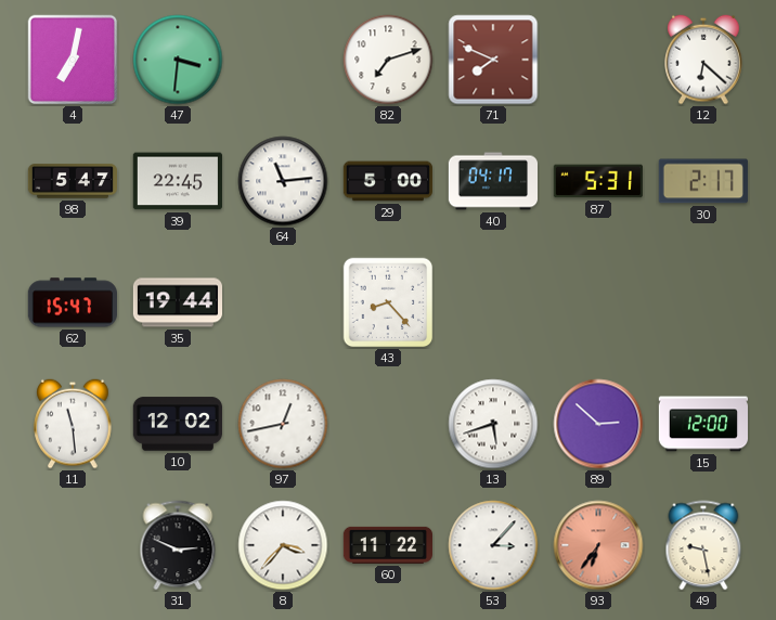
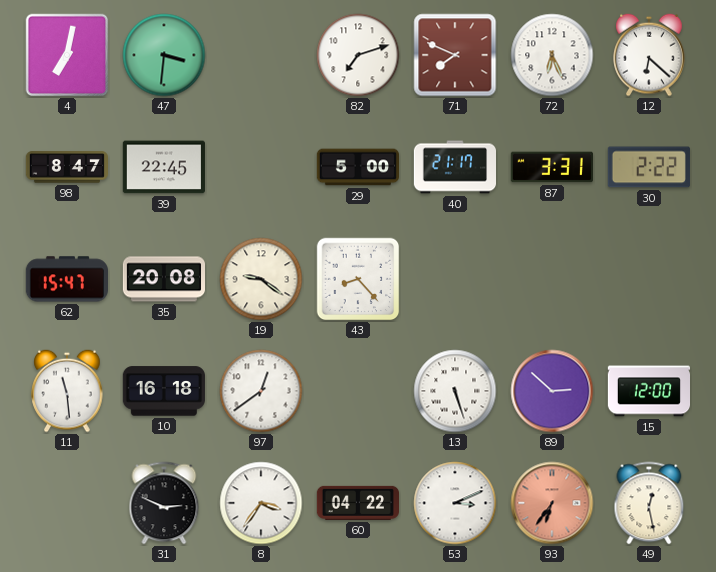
72: none -> 6:26 (552, 55)
98: 5:47 -> 8:47 (66, 167)
64: 11:14 -> none (283, 181)
40: 04:17 -> 21:17 (454, 167)
87: 5:31 -> 3:31 (552, 167)
30: 2:17 -> 2:22 (649, 167)
35: 19:44 -> 20:08 (163, 279)
19: none -> 9:21 (261, 279)
10: 12:02 -> 16:18 (164, 391)
97: 12:43 -> 12:39 (261, 391)
13: 5:42 -> 5:27 (455, 391)
8: 3:37 -> 3:36 (261, 503)
60: 11:22 -> 04:22 (357, 503)
53: 3:07 -> 3:11 (455, 503)
49: 9:28 -> 12:28 (649, 503)
